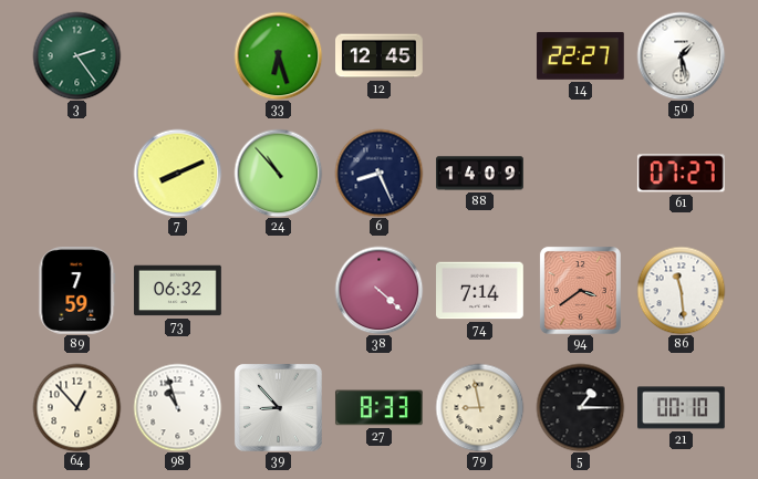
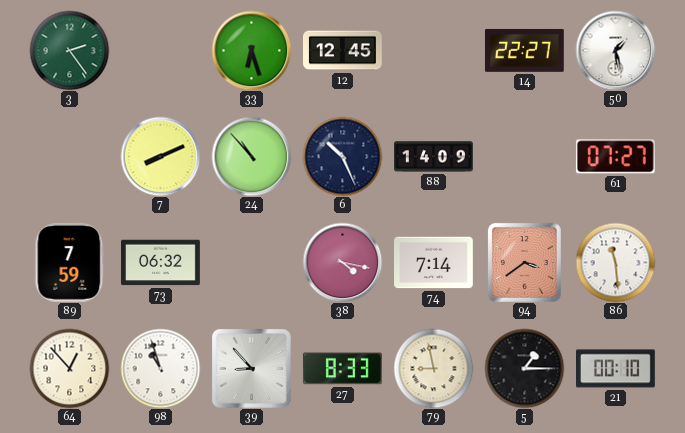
6: 8:26 -> 10:26 (342, 156)
38: 4:22 -> 4:17 (342, 262)
